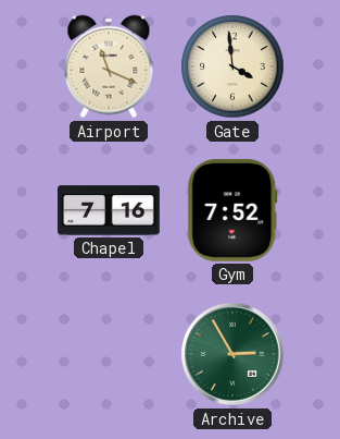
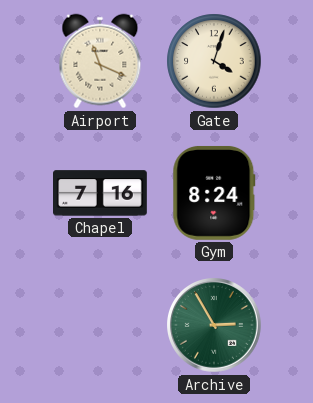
Gate: 3:59 -> 4:03 (214, 61)
Gym: 7:52 -> 8:24 (214, 193)
